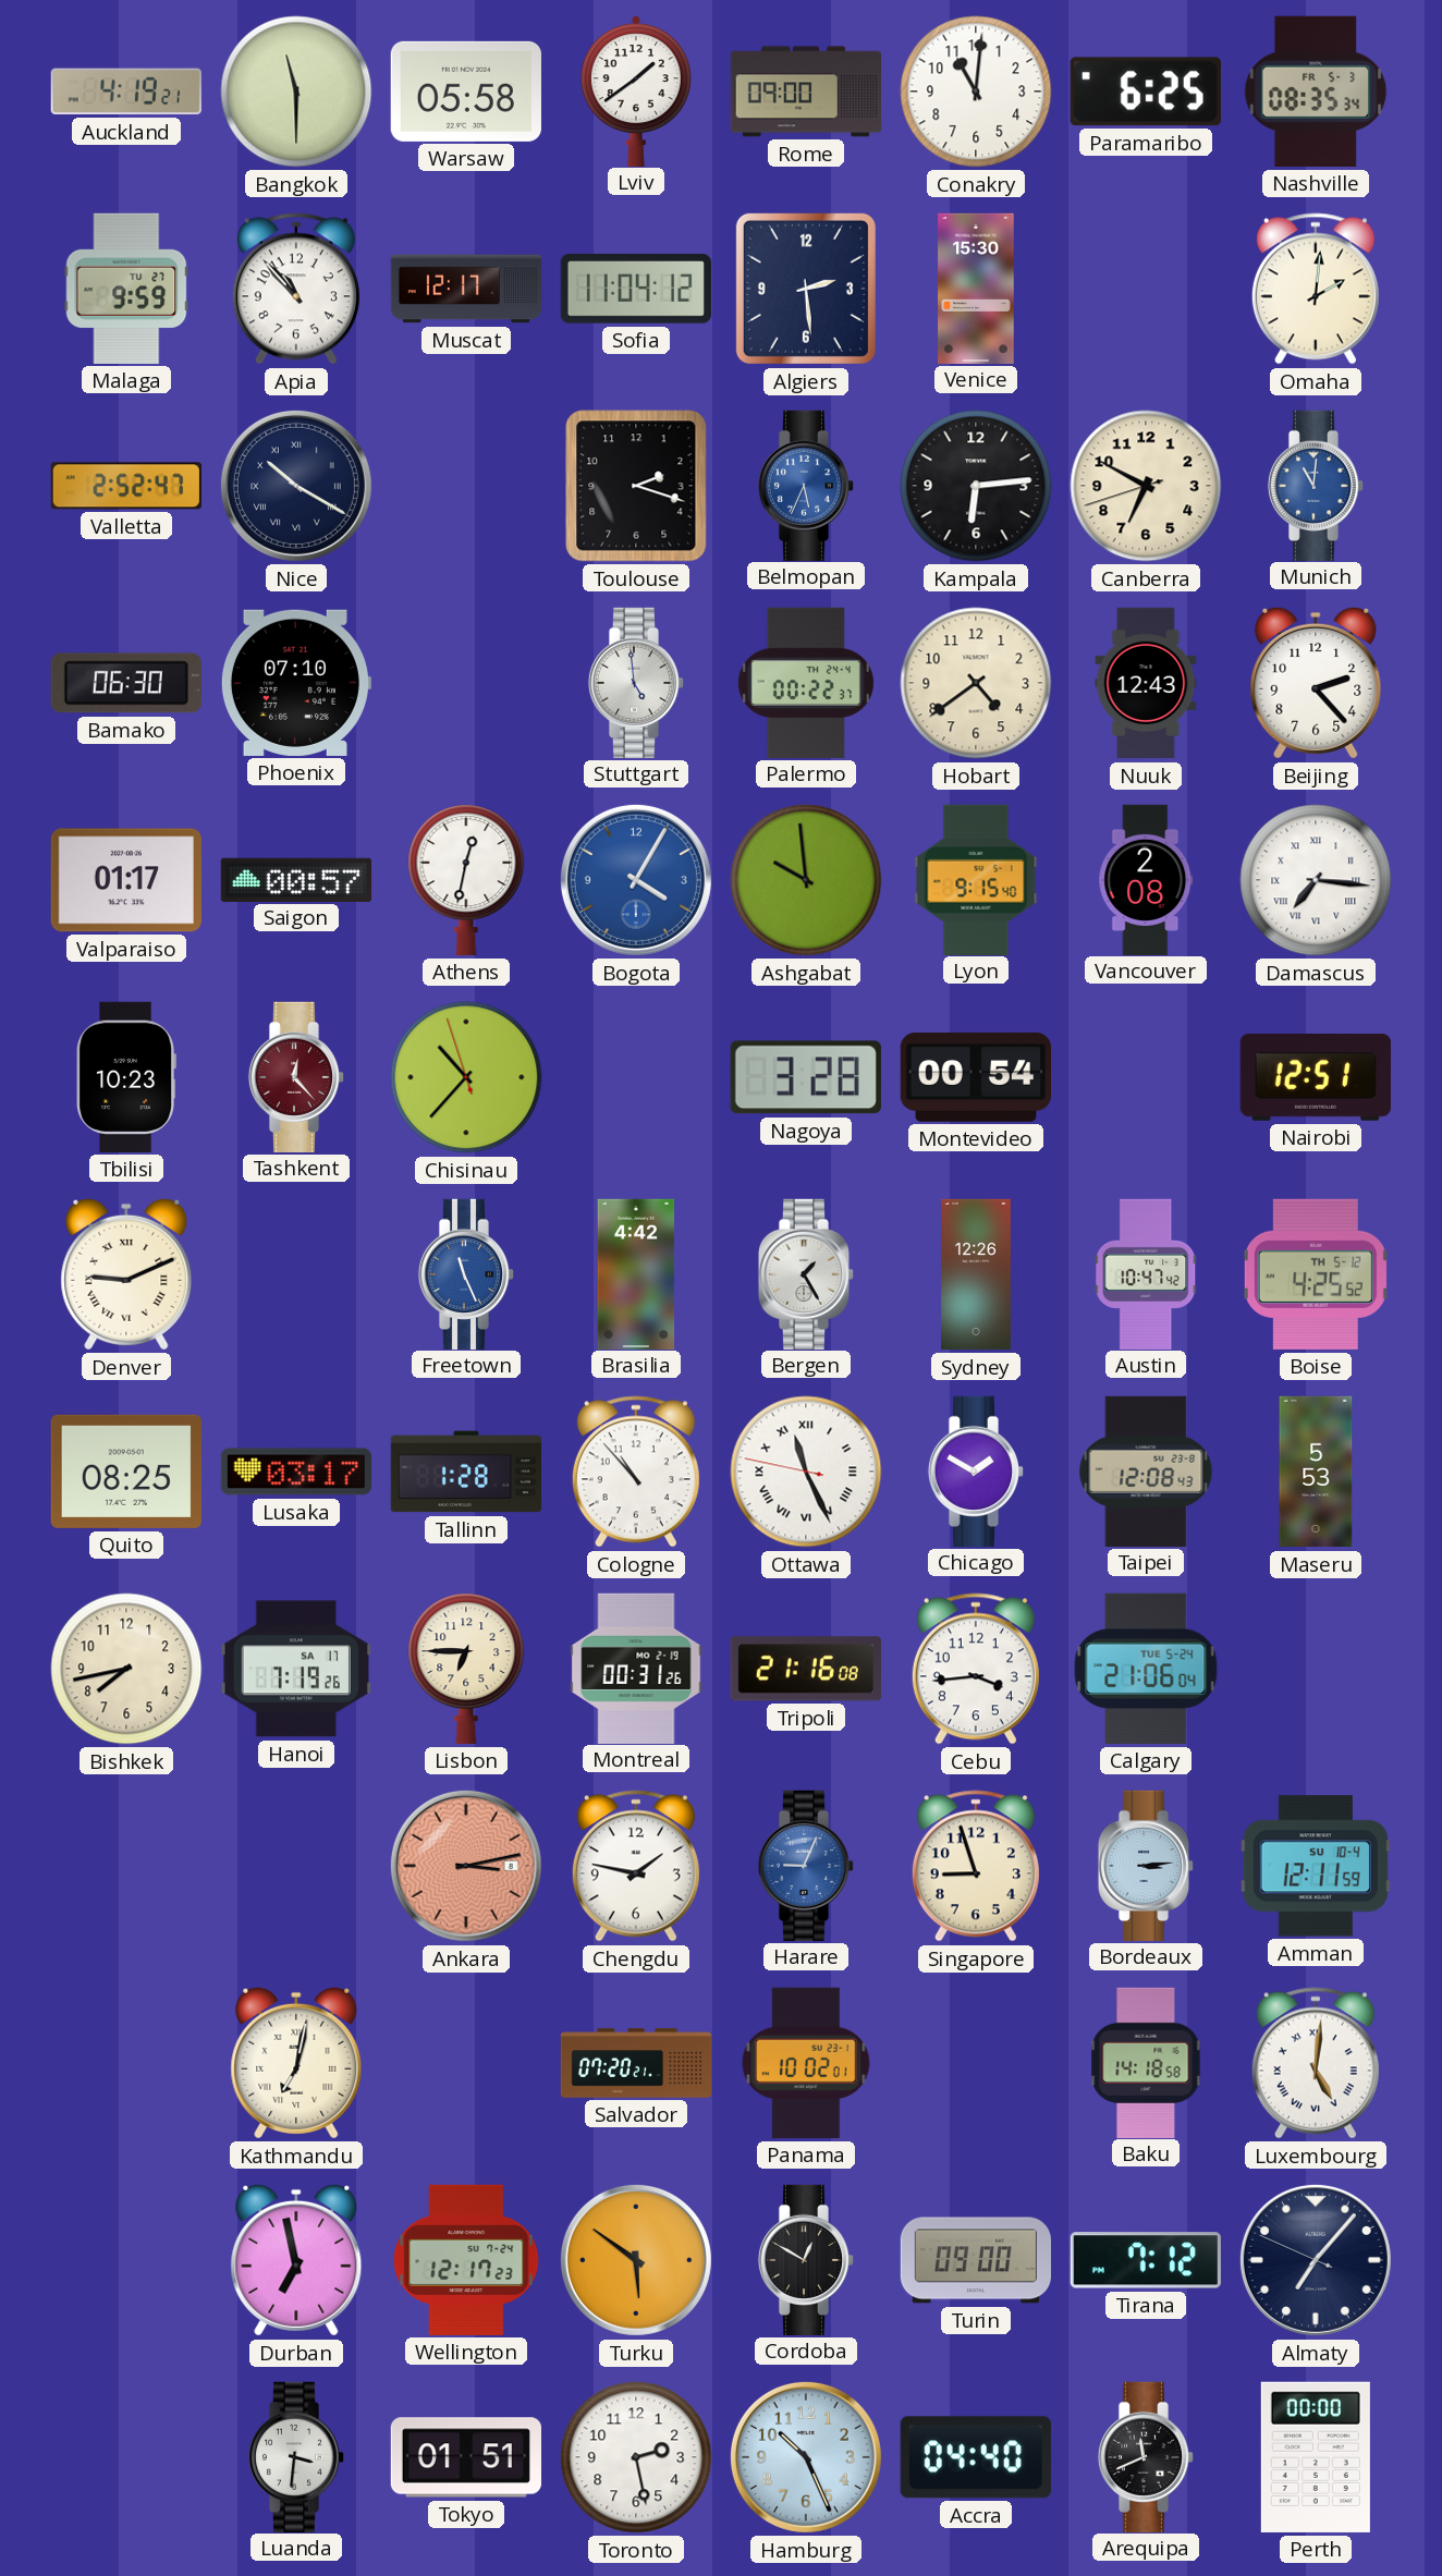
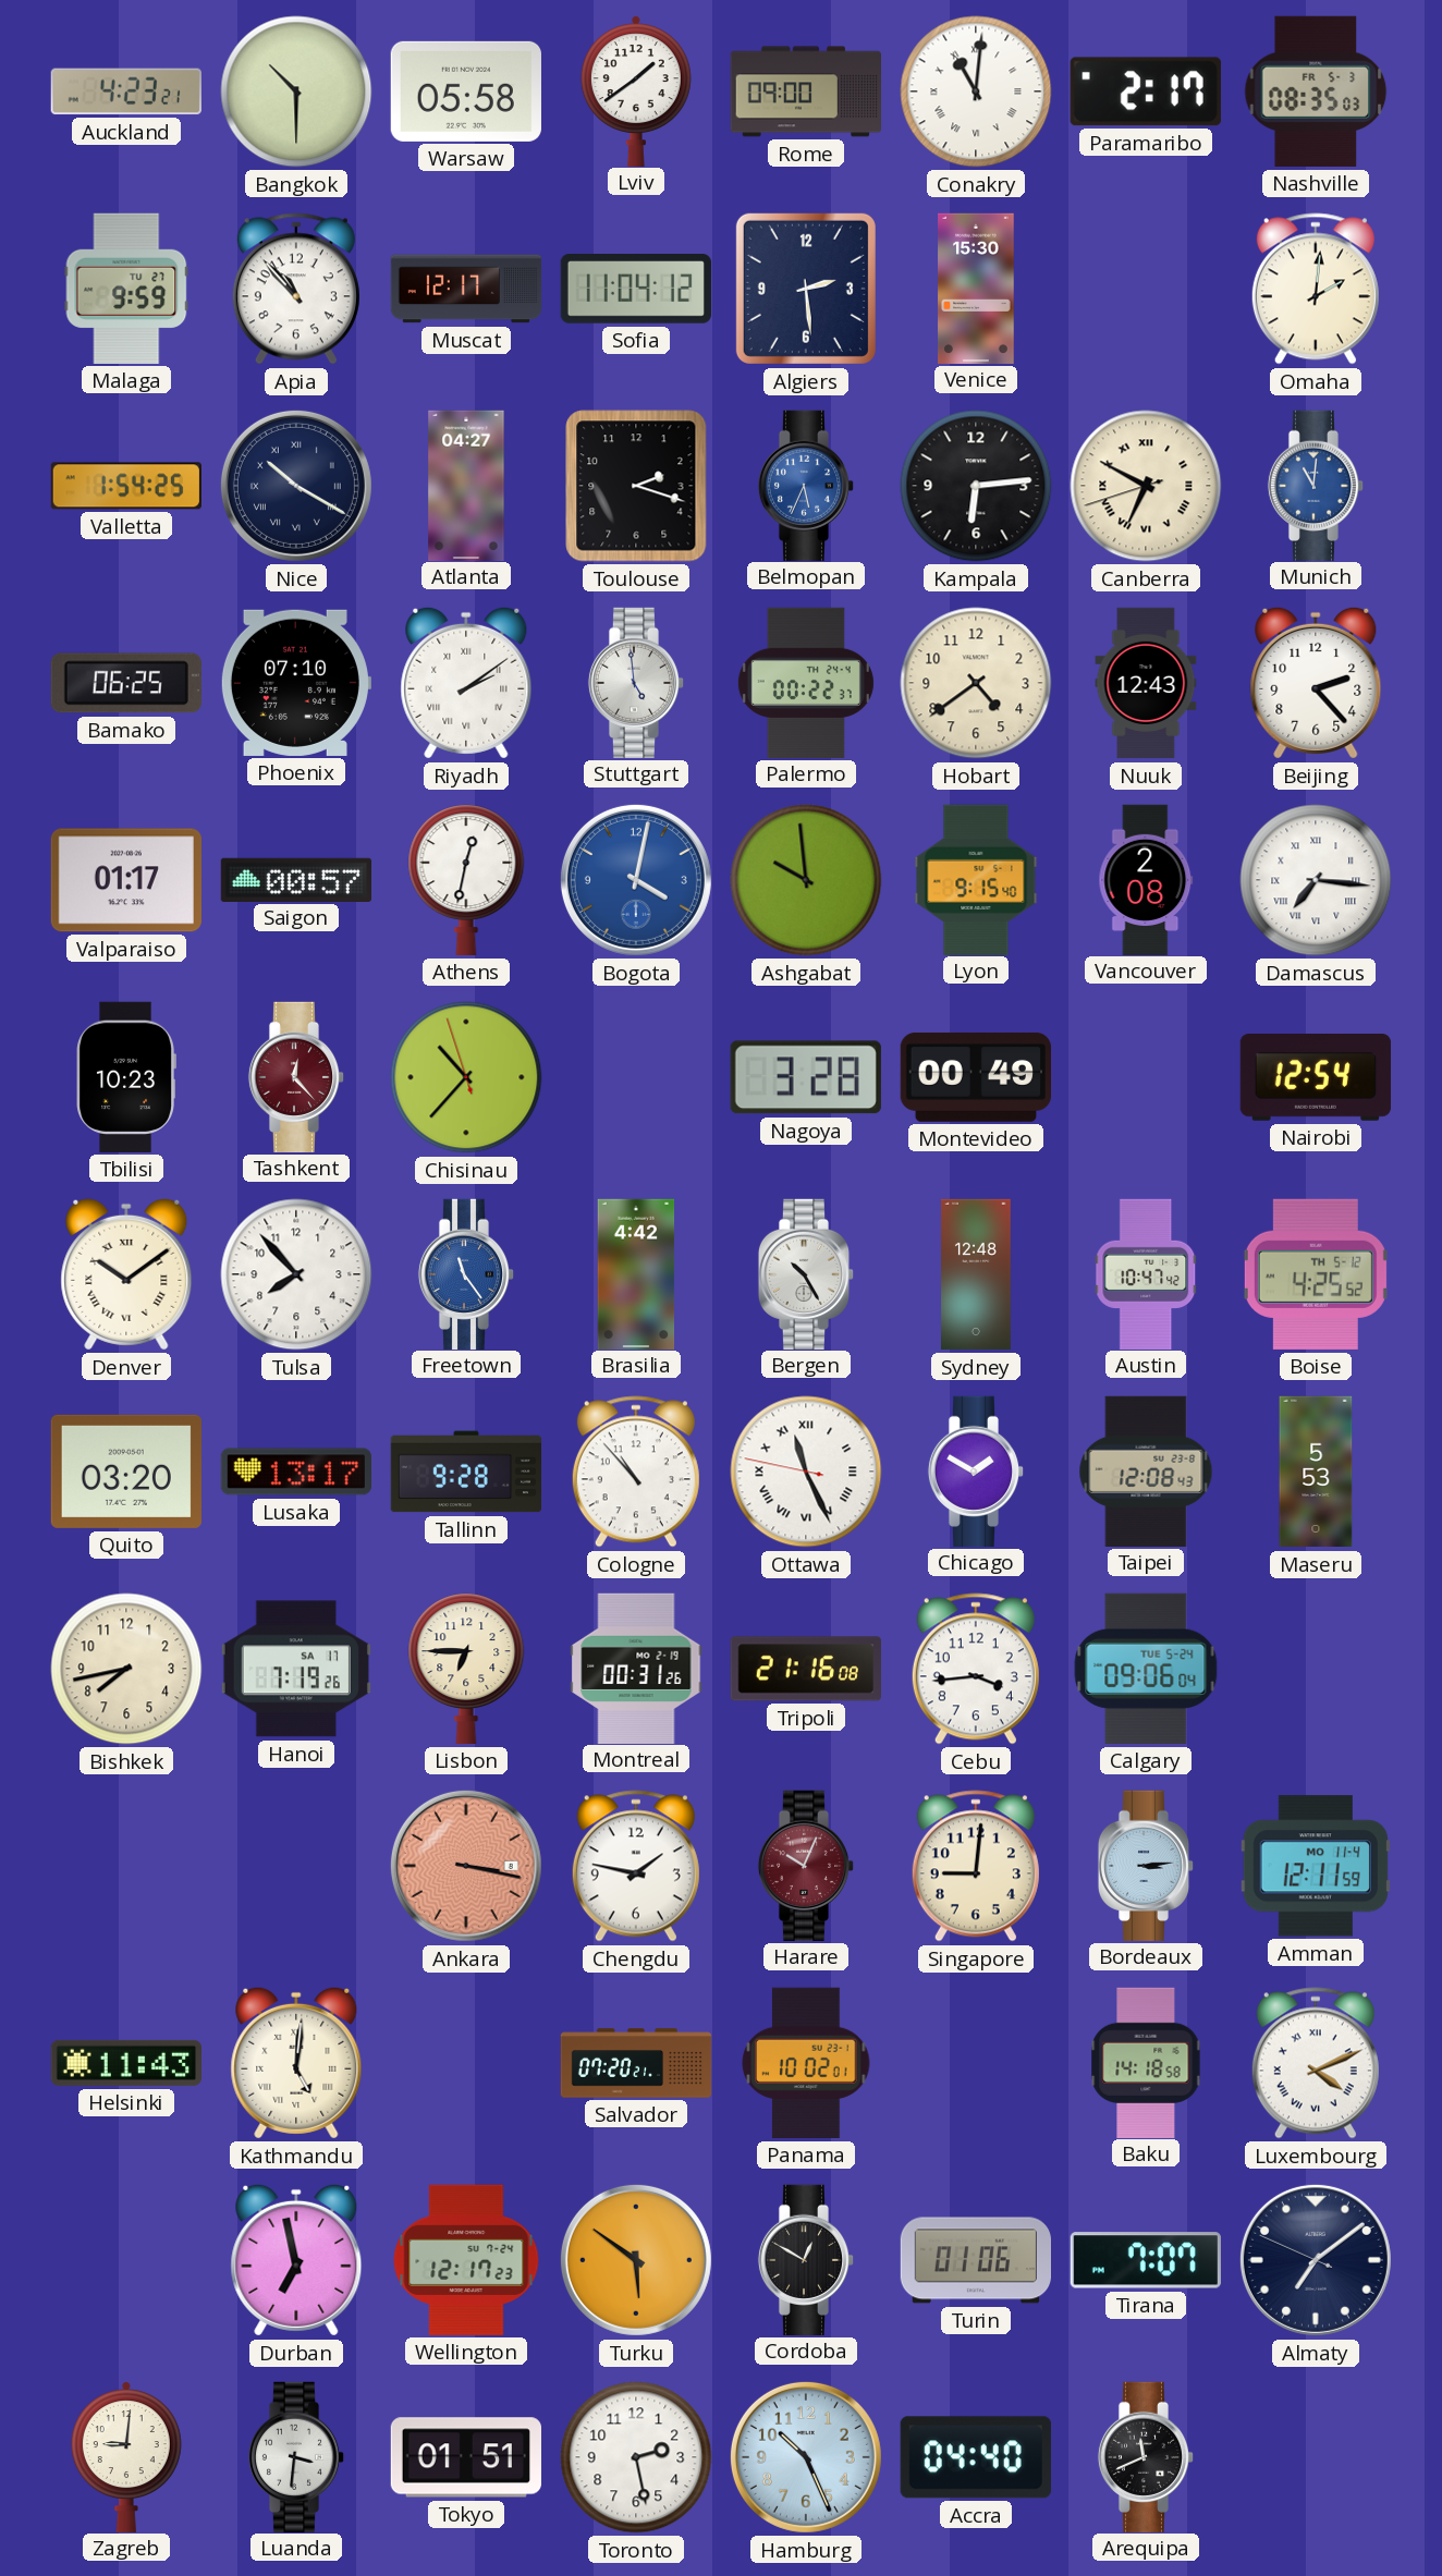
Auckland: 4:19 -> 4:23 (126, 91)
Bangkok: 11:30 -> 10:30 (296, 91)
Conakry numerals: Arabic -> Roman (976, 91)
Paramaribo: 6:25 -> 2:17 (1146, 91)
Nashville: 08:35:34 -> 08:35:03 (1316, 91)
Valletta: 2:52 -> 1:54 (126, 486)
Atlanta: none -> 04:27 (466, 485)
Canberra numerals: Arabic -> Roman (1146, 486)
Bamako: 06:30 -> 06:25 (126, 683)
Riyadh: none -> 2:09 (466, 683)
Bogota: 4:05 -> 4:02 (636, 880)
Montevideo: 00:54 -> 00:49 (975, 1077)
Nairobi: 12:51 -> 12:54 (1316, 1078)
Denver: 9:11 -> 10:09 (126, 1274)
Tulsa: none -> 7:53 (296, 1274)
Freetown: 11:26 -> 11:24 (466, 1273)
Bergen: 1:25 -> 10:25 (806, 1273)
Sydney: 12:26 -> 12:48 (977, 1274)
Quito: 08:25 -> 03:20 (126, 1472)
Lusaka: 03:17 -> 13:17 (296, 1472)
Tallinn: 1:28 -> 9:28 (465, 1472)
Calgary: 21:06 -> 09:06 (1146, 1669)
Ankara: 3:13 -> 3:17 (466, 1866)
Harare: 9:04 -> 10:04 (806, 1865)
Harare dial: blue -> burgundy (806, 1865)
Singapore: 8:57 -> 9:01 (976, 1866)
Amman date: SU 10-4 -> MO 11-4 (1316, 1866)
Helsinki: none -> 11:43 (125, 2063)
Kathmandu: 7:02 -> 5:01 (296, 2063)
Luxembourg: 5:01 -> 4:11 (1316, 2063)
Turin: 09:00 -> 01:06 (975, 2260)
Tirana: 7:12 -> 7:07 (1146, 2260)
Almaty: 7:06 -> 7:08 (1316, 2260)
Zagreb: none -> 9:01 (126, 2456)
Perth: 00:00 -> none (1316, 2457)
